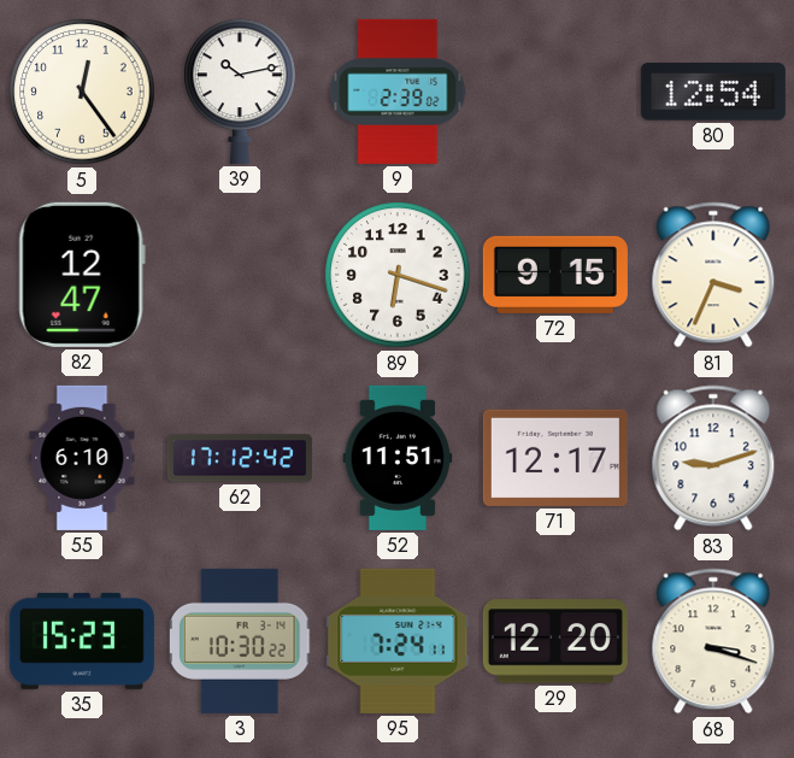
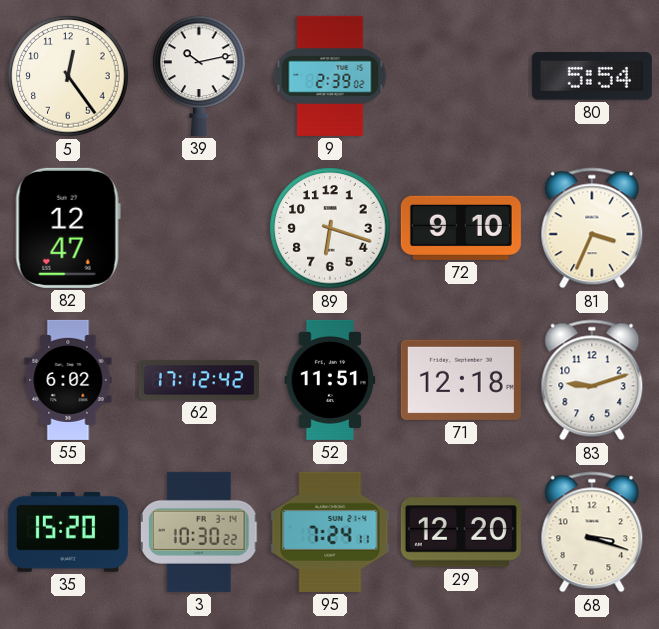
80: 12:54 -> 5:54 (592, 76)
72: 9:15 -> 9:10 (461, 228)
55: 6:10 -> 6:02 (68, 380)
71: 12:17 -> 12:18 (461, 380)
35: 15:23 -> 15:20 (68, 532)
